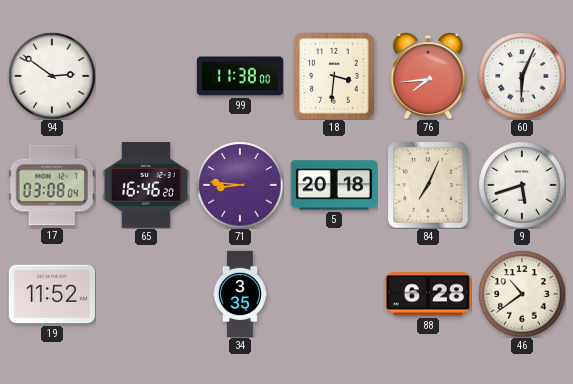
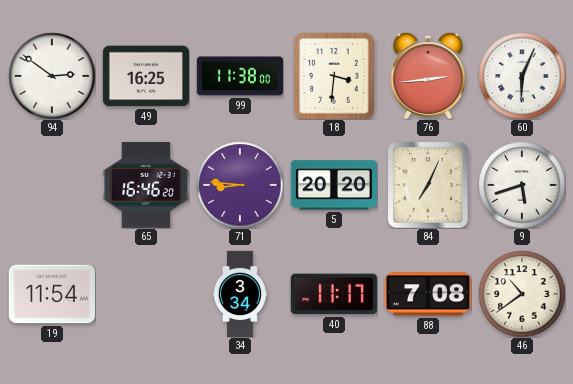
49: none -> 16:25 (146, 76)
76: 7:44 -> 2:44 (428, 76)
17: 03:08 -> none (52, 185)
5: 20:18 -> 20:20 (334, 185)
19: 11:52 -> 11:54 (52, 294)
34: 3:35 -> 3:34 (240, 293)
40: none -> 11:17 (334, 294)
88: 6:28 -> 7:08 (428, 294)
